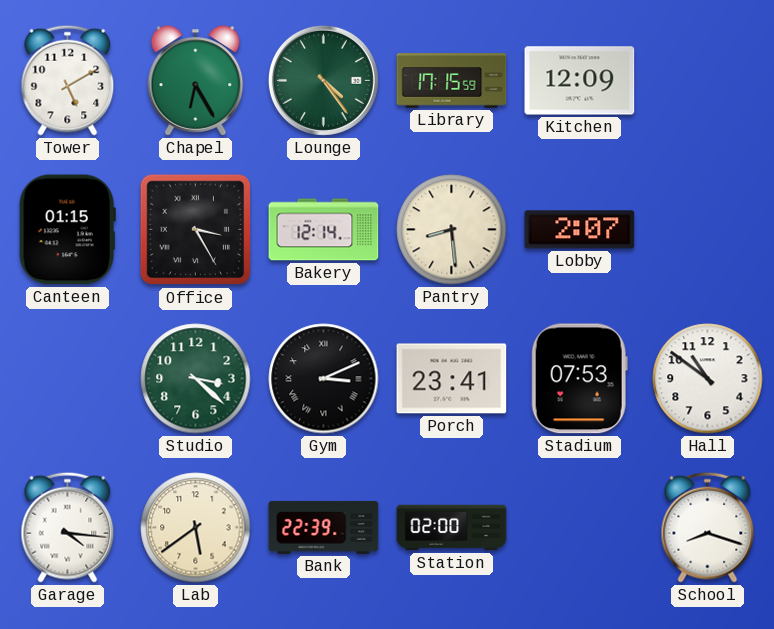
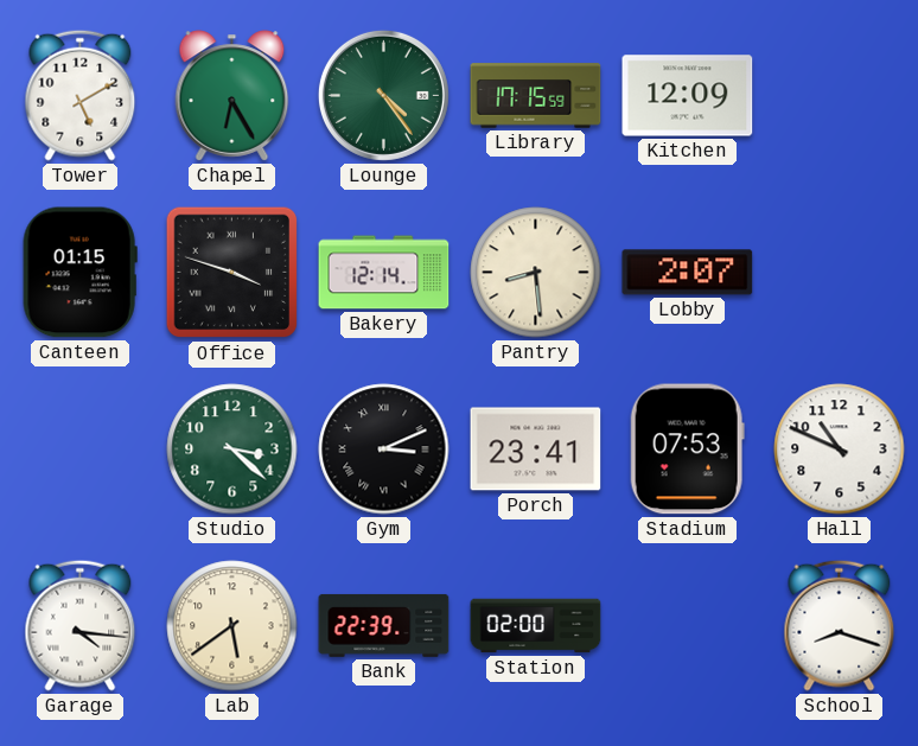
Office: 3:25 -> 3:48 (232, 273)
Hall: 10:51 -> 10:49 (840, 449)
